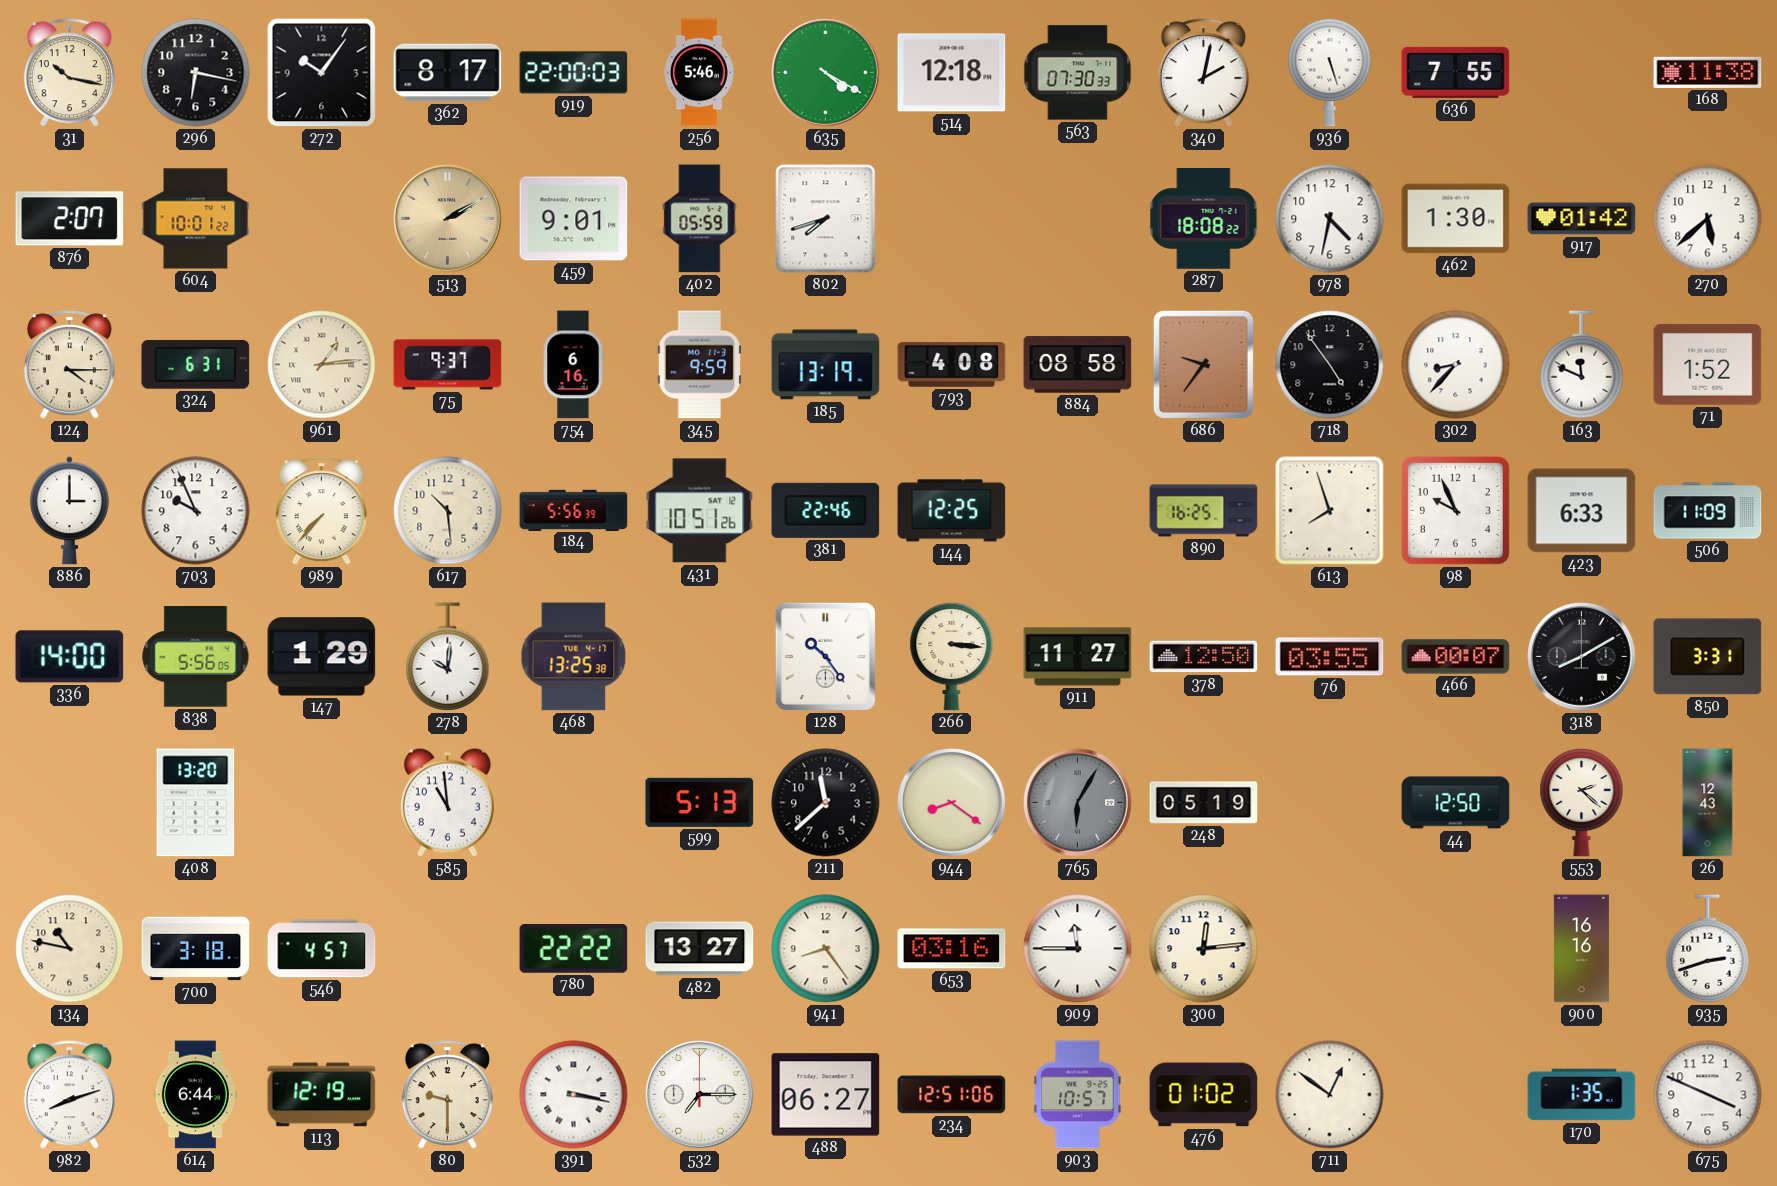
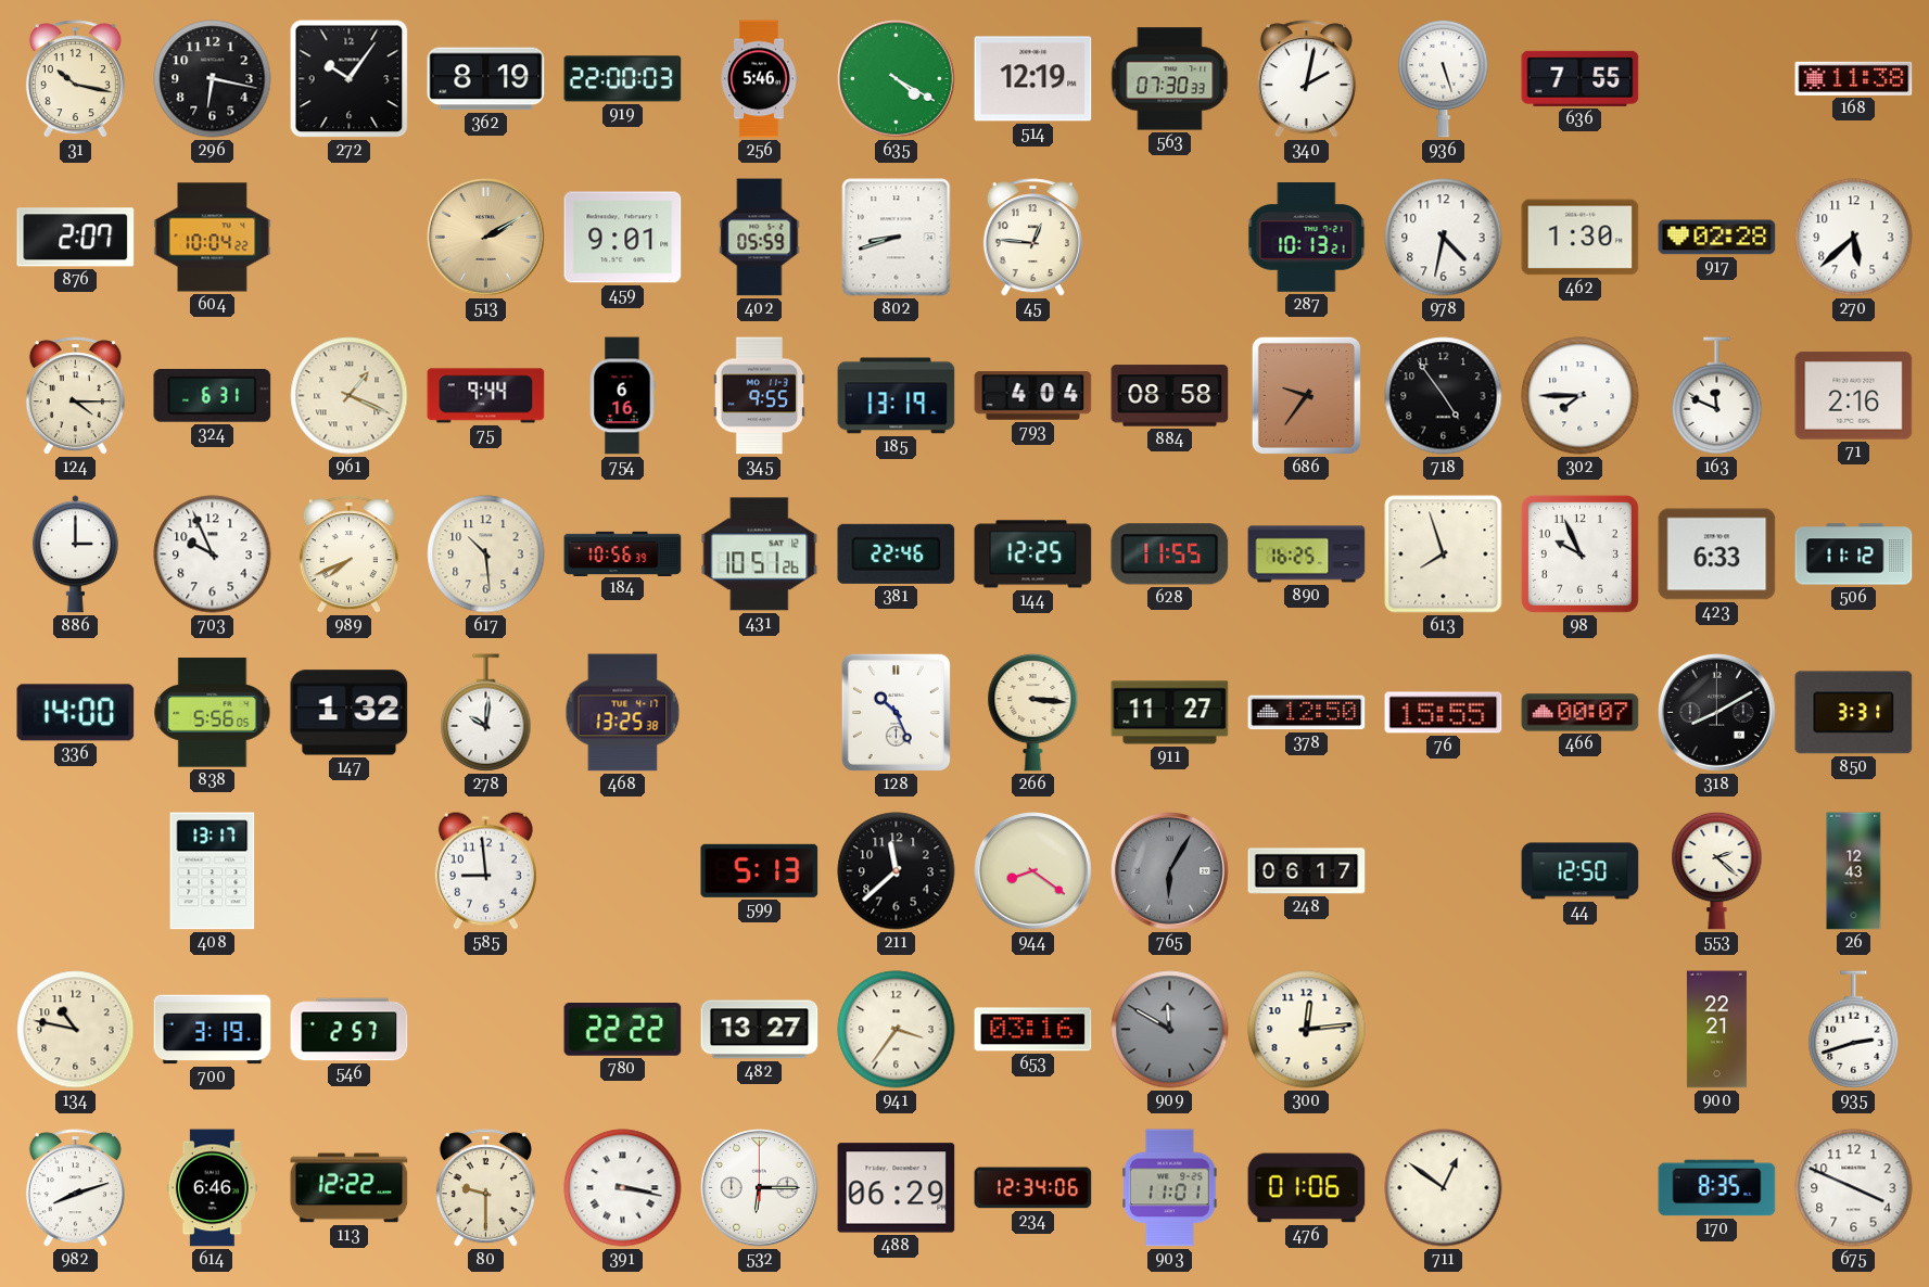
362: 8:17 -> 8:19 (486, 79)
514: 12:18 -> 12:19 (1033, 79)
604: 10:01 -> 10:04 (213, 238)
802: 7:42 -> 8:42 (897, 238)
45: none -> 12:46 (1032, 238)
287: 18:08 -> 10:13 (1307, 238)
917: 01:42 -> 02:28 (1717, 238)
961: 1:14 -> 1:19 (350, 396)
75: 9:37 -> 9:44 (486, 396)
345: 9:59 -> 9:55 (759, 396)
793: 4:08 -> 4:04 (1033, 396)
302: 8:37 -> 7:45 (1581, 396)
71: 1:52 -> 2:16 (1854, 396)
989: 7:37 -> 7:41 (348, 555)
184: 5:56 -> 10:56 (623, 553)
628: none -> 11:55 (1170, 555)
506: 11:09 -> 11:12 (1854, 555)
147: 1:29 -> 1:32 (350, 713)
128: 10:24 -> 10:26 (896, 712)
76: 03:55 -> 15:55 (1444, 713)
408: 13:20 -> 13:17 (213, 871)
585: 10:59 -> 8:59 (485, 870)
248: 05:19 -> 06:17 (1307, 871)
700: 3:18 -> 3:19 (213, 1030)
546: 4:57 -> 2:57 (350, 1030)
941: 8:24 -> 3:36 (897, 1030)
909: 11:45 -> 11:50 (1170, 1030)
909 dial: white -> grey (1170, 1030)
900: 16:16 -> 22:21 (1716, 1030)
614: 6:44 -> 6:46 (212, 1188)
113: 12:19 -> 12:22 (350, 1188)
532: 7:15 -> 6:15 (760, 1188)
488: 06:27 -> 06:29 (897, 1188)
234: 12:51 -> 12:34 (1033, 1188)
903: 10:57 -> 11:01 (1169, 1188)
476: 01:02 -> 01:06 (1307, 1188)
170: 1:35 -> 8:35 (1717, 1188)
